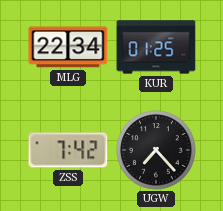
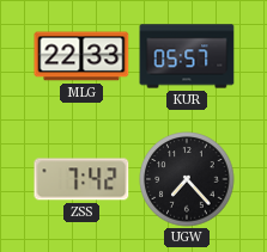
MLG: 22:34 -> 22:33 (81, 56)
KUR: 01:25 -> 05:57 (187, 56)
